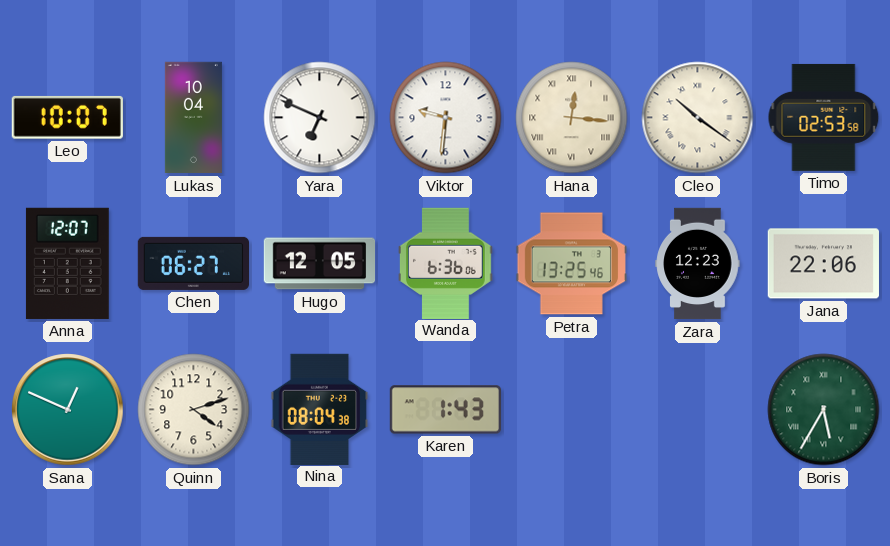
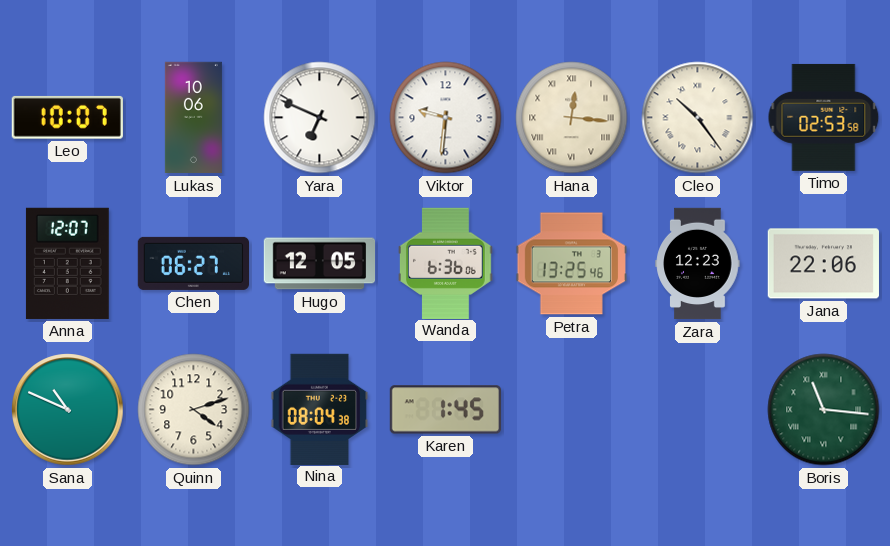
Lukas: 10:04 -> 10:06 (193, 118)
Cleo: 10:21 -> 10:24 (698, 118)
Sana: 12:49 -> 10:49 (68, 410)
Karen: 1:43 -> 1:45 (445, 410)
Boris: 5:35 -> 11:16 (824, 410)
